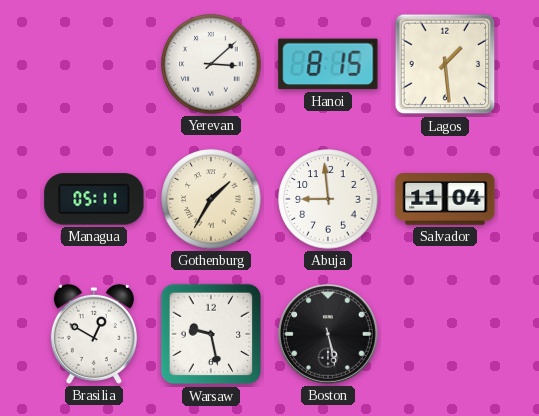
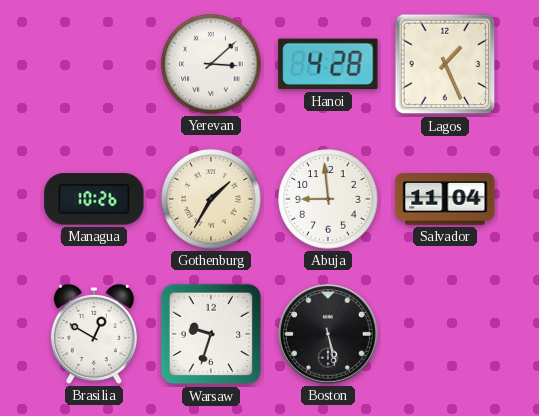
Hanoi: 8:15 -> 4:28 (328, 64)
Lagos: 1:29 -> 1:26 (445, 64)
Managua: 05:11 -> 10:26 (94, 199)
Warsaw: 9:28 -> 9:33 (211, 334)
